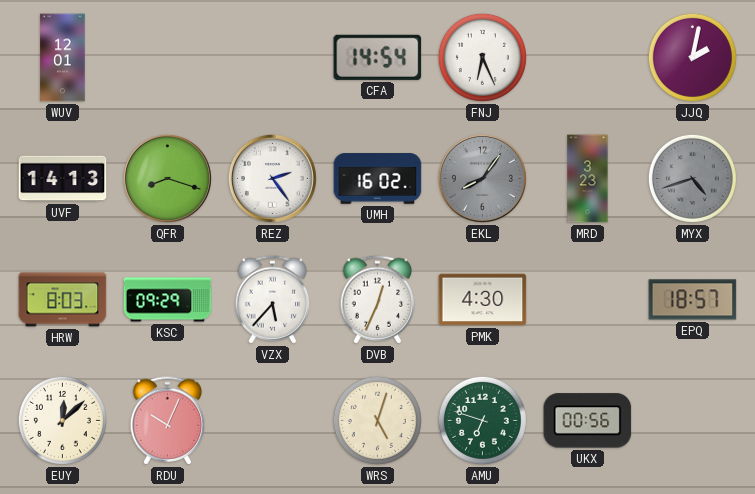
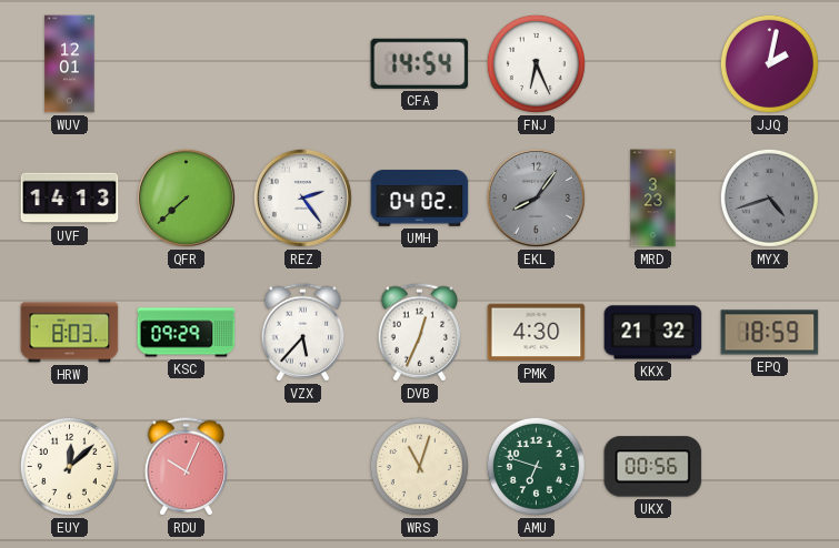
QFR: 8:18 -> 7:38 (186, 197)
UMH: 16:02 -> 04:02 (420, 199)
KKX: none -> 21:32 (653, 333)
EPQ: 18:57 -> 18:59 (770, 333)
WRS: 5:03 -> 11:03 (419, 466)
